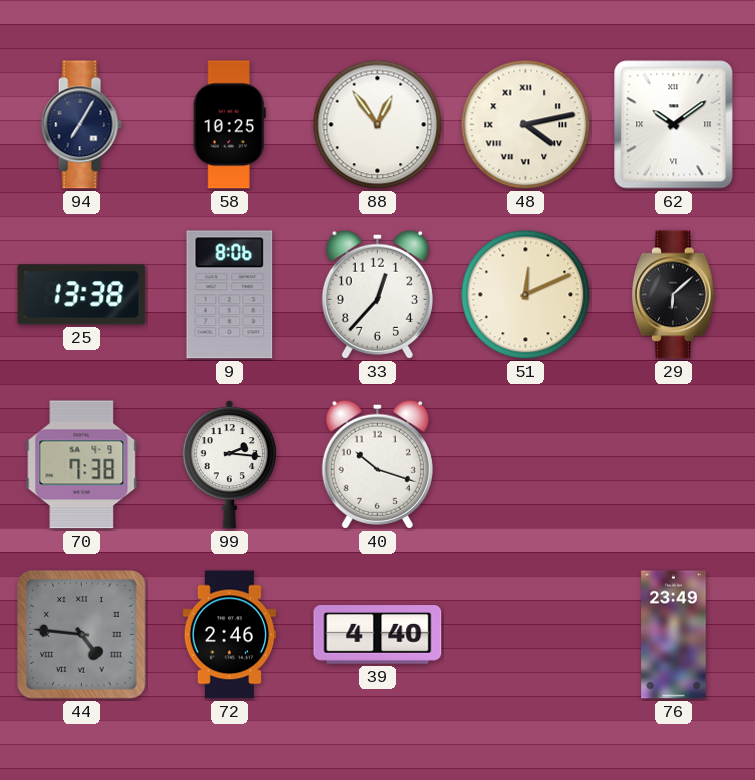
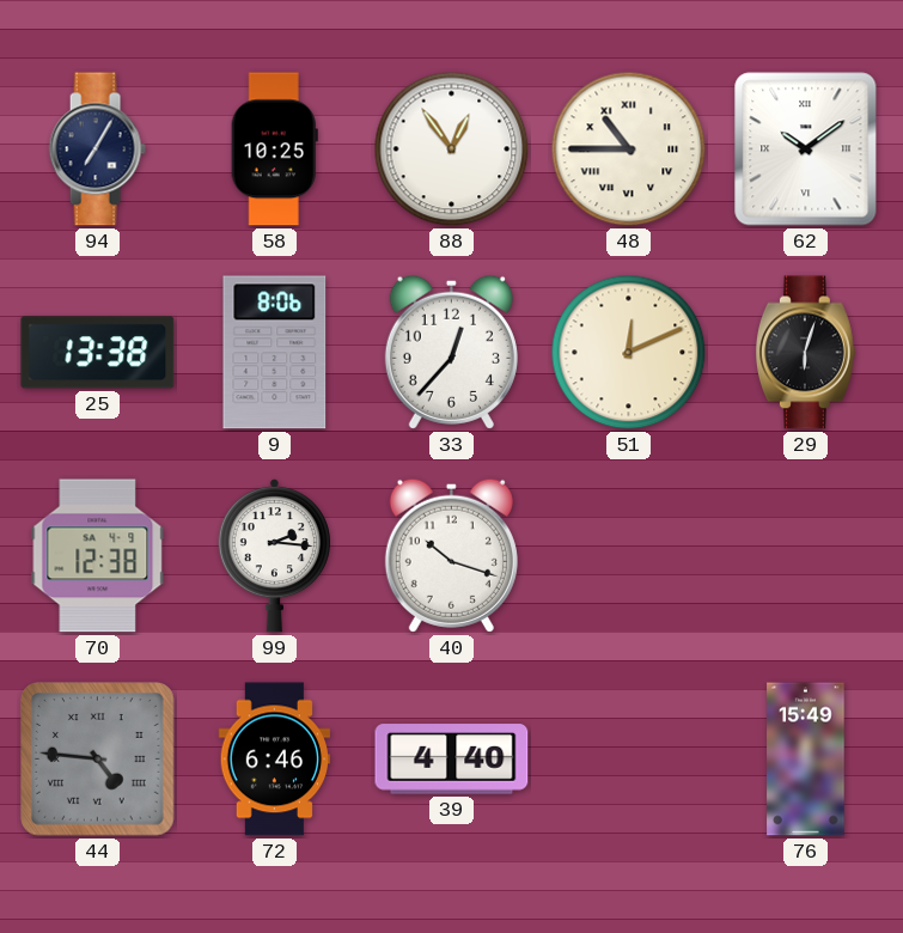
48: 4:13 -> 10:45 (629, 150)
29: 6:08 -> 6:03 (805, 353)
70: 7:38 -> 12:38 (98, 556)
72: 2:46 -> 6:46 (275, 760)
76: 23:49 -> 15:49 (806, 760)
